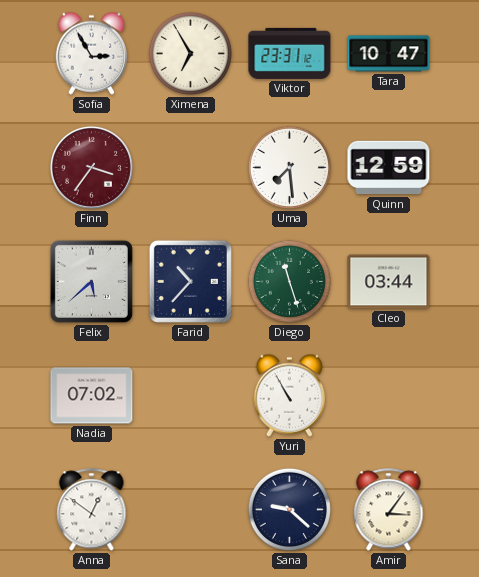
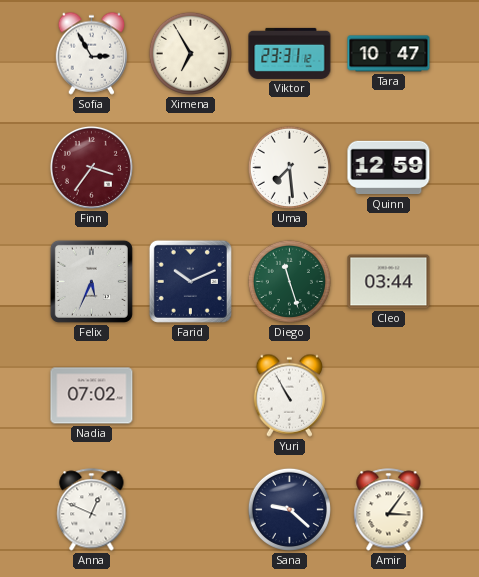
Felix: 5:38 -> 5:34 (91, 281)
Farid: 10:37 -> 10:11 (190, 281)
Anna: 12:51 -> 12:49 (92, 510)
